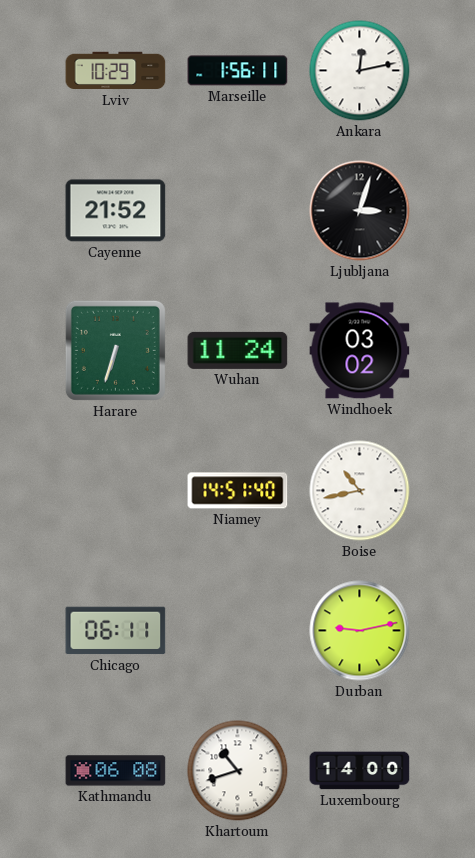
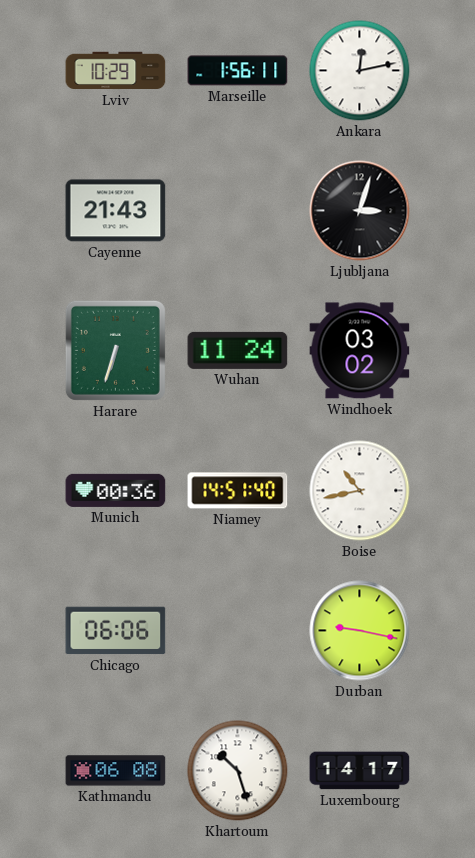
Cayenne: 21:52 -> 21:43 (116, 211)
Munich: none -> 00:36 (116, 490)
Chicago: 06:11 -> 06:06 (116, 631)
Durban: 9:13 -> 9:17 (360, 631)
Khartoum: 10:42 -> 10:27 (238, 771)
Luxembourg: 14:00 -> 14:17 (360, 771)
